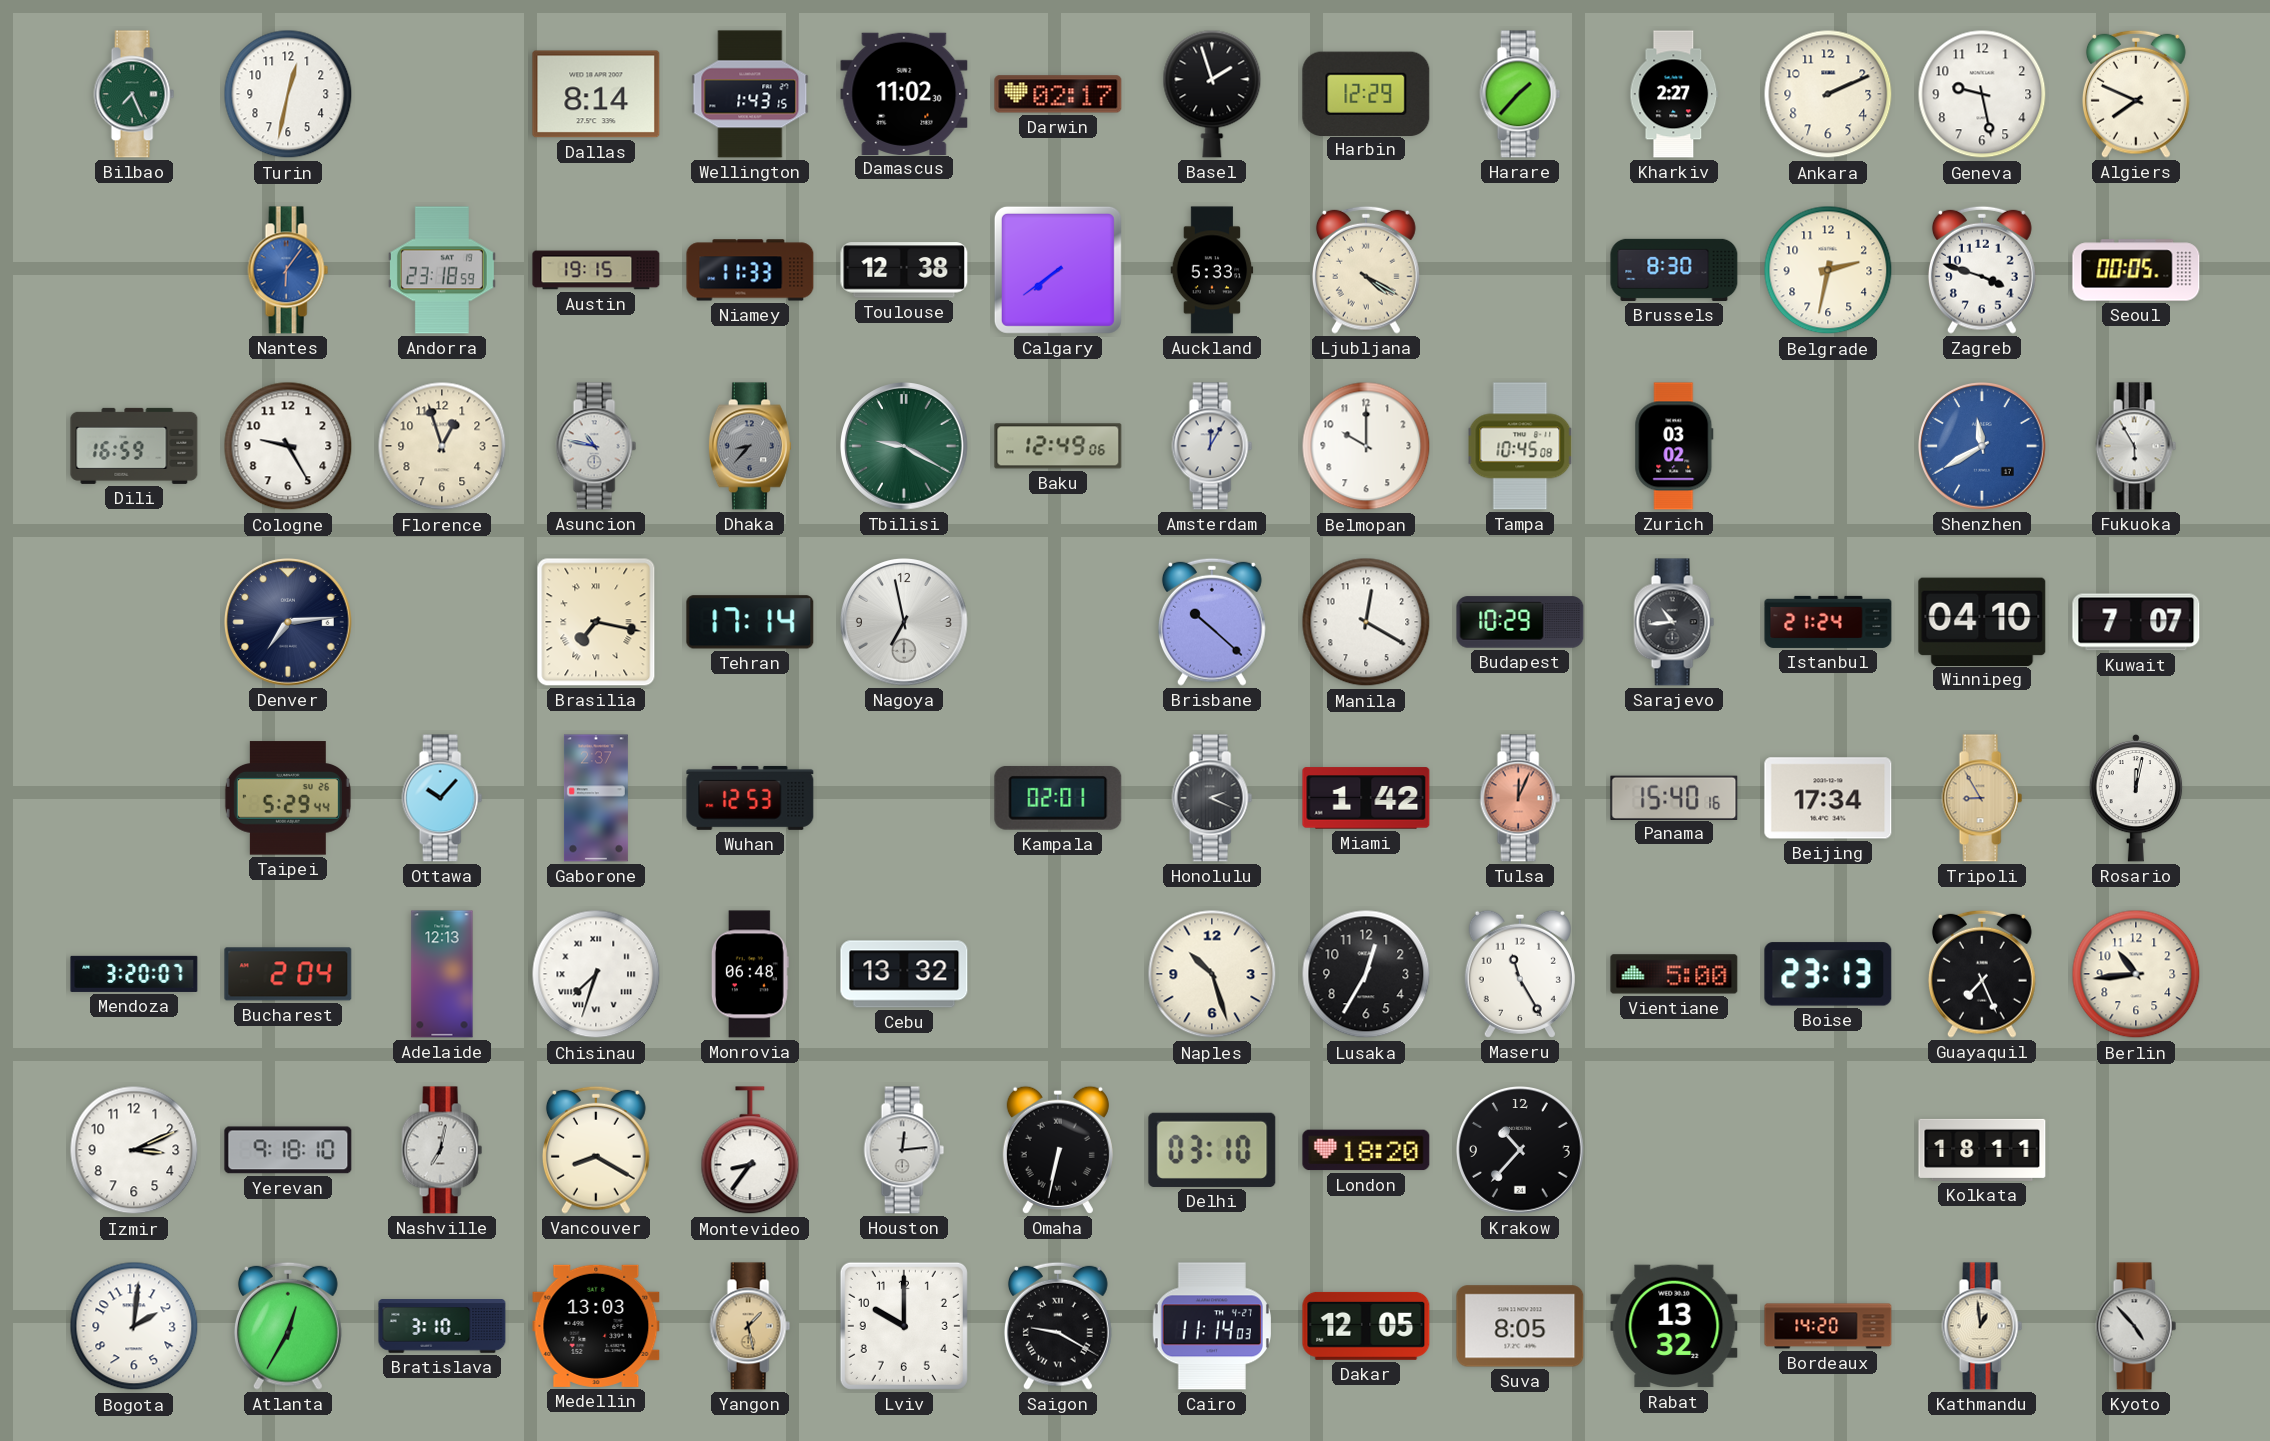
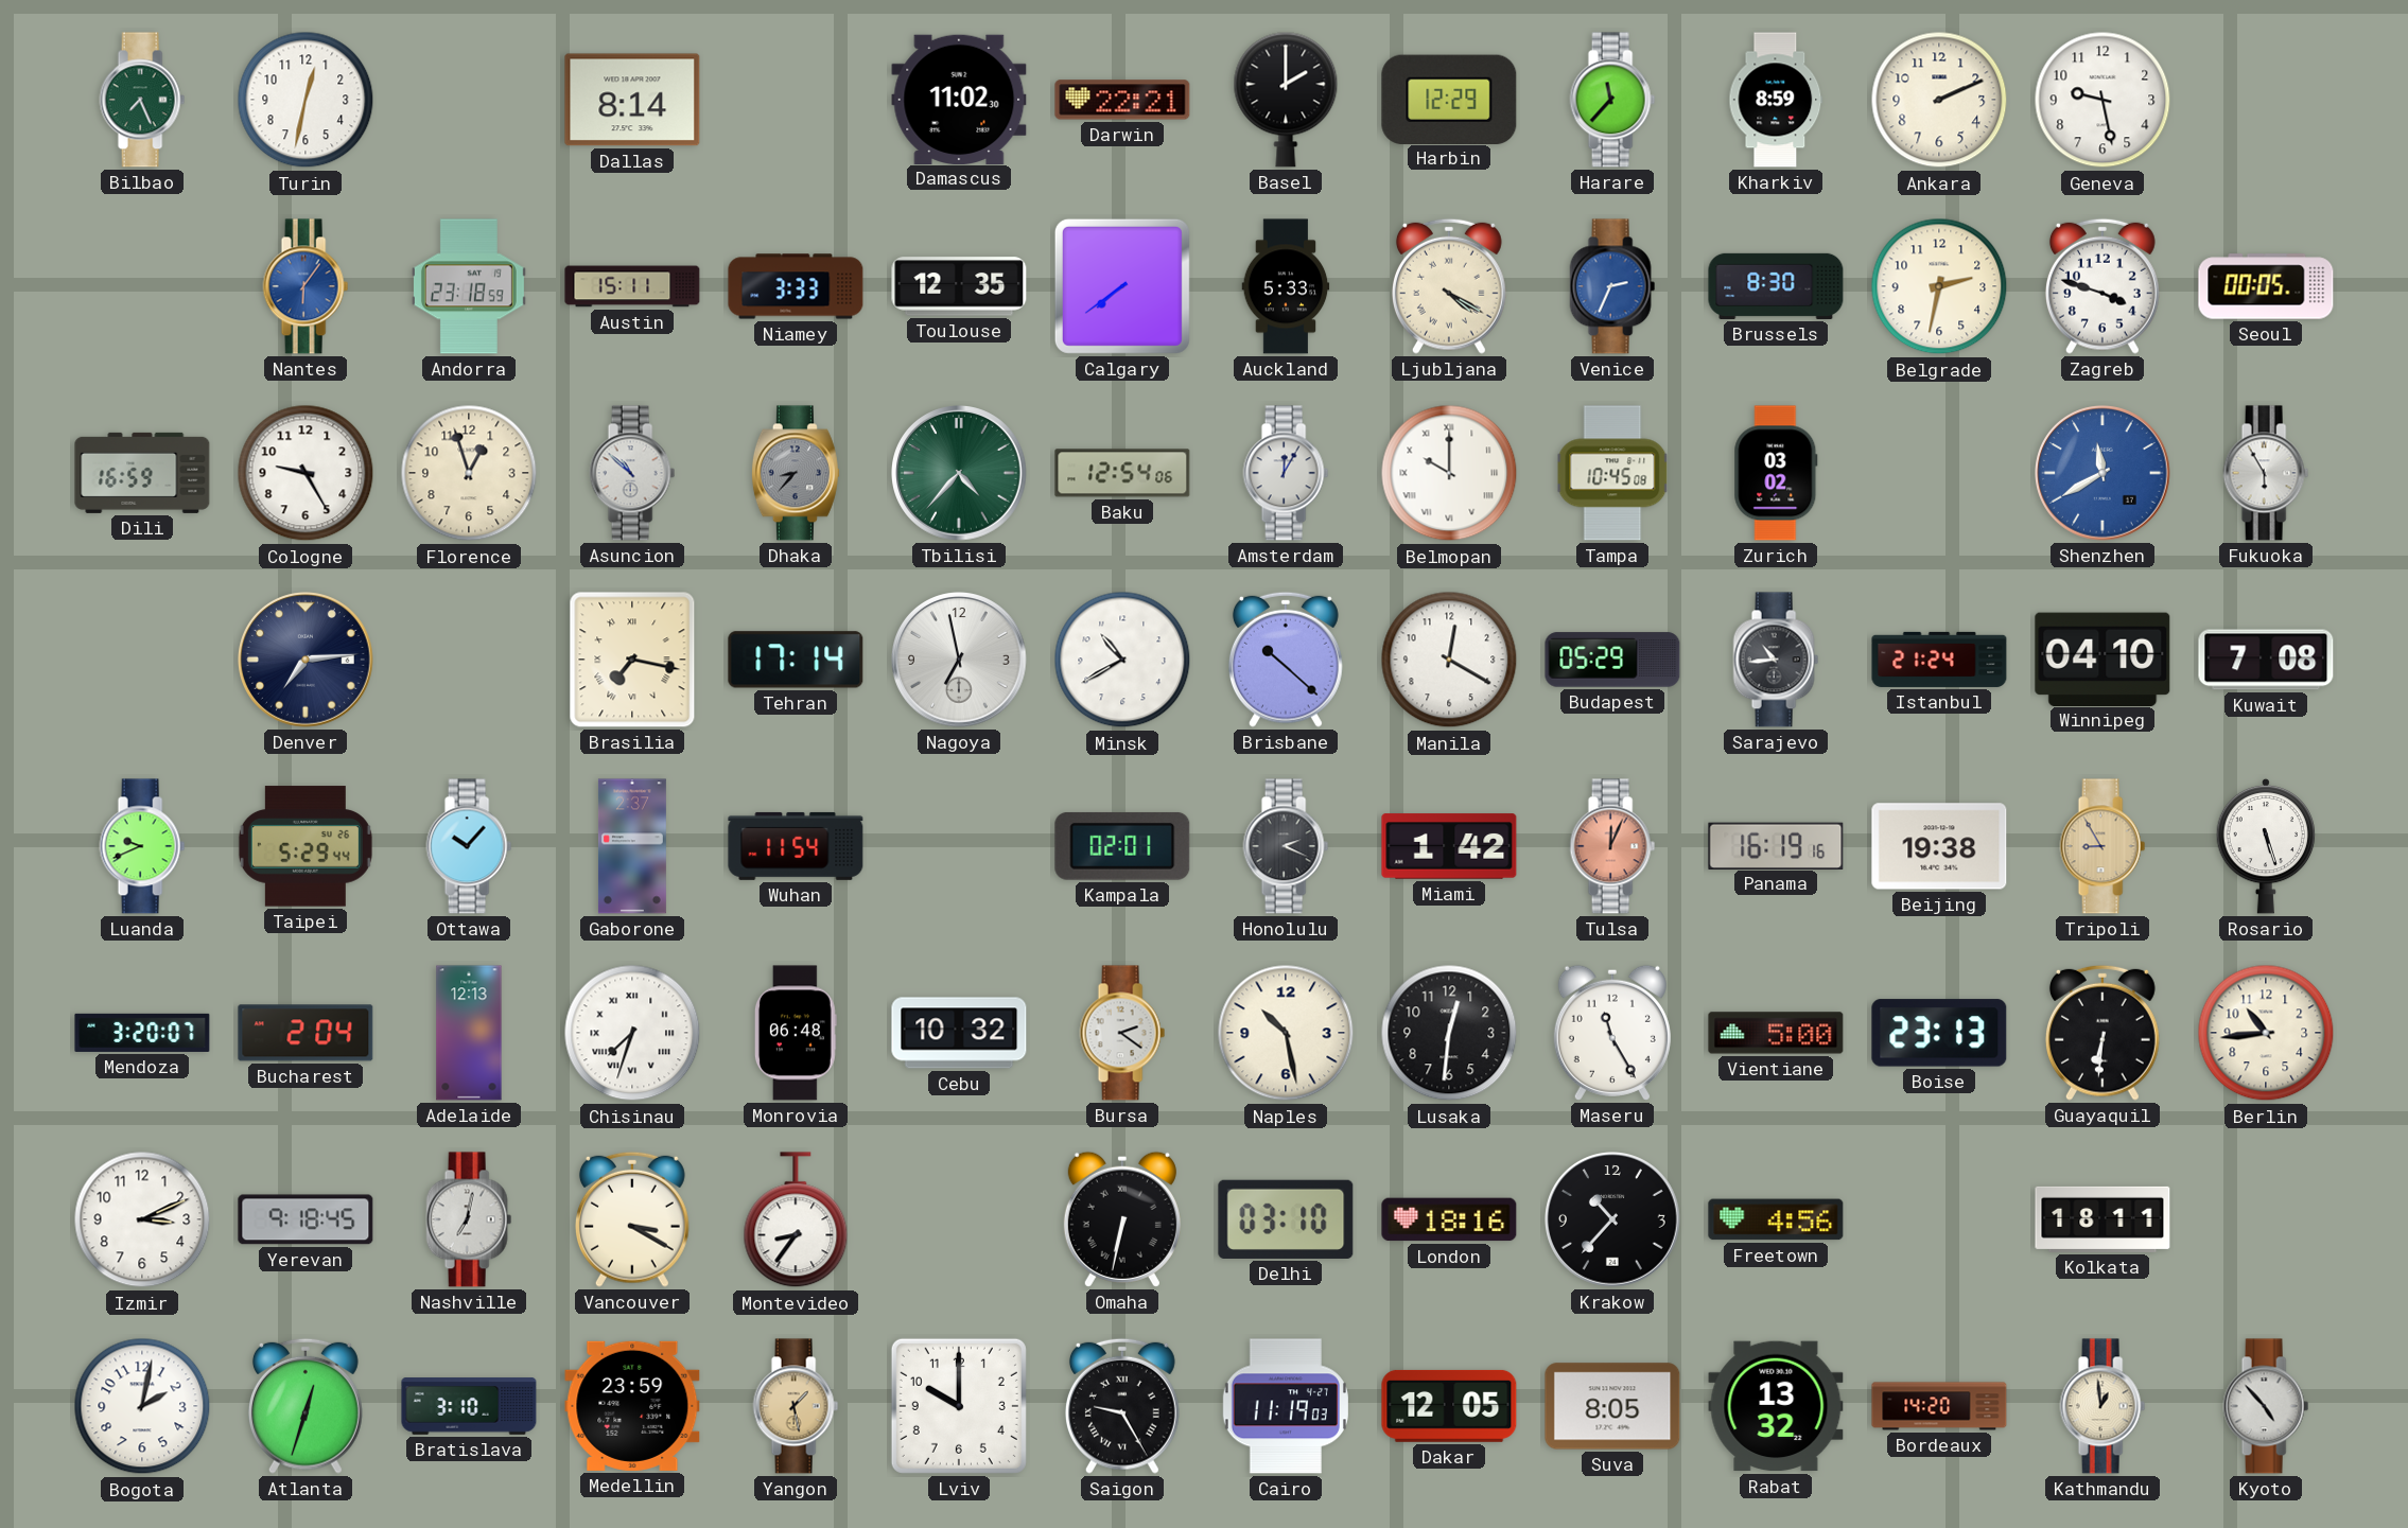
Wellington: 1:43 -> none (750, 94)
Darwin: 02:17 -> 22:21 (1122, 100)
Basel: 1:57 -> 2:00 (1286, 100)
Harare: 1:37 -> 11:37 (1612, 100)
Kharkiv: 2:27 -> 8:59 (1776, 100)
Algiers: 7:49 -> none (2136, 94)
Austin: 19:15 -> 15:11 (632, 286)
Niamey: 11:33 -> 3:33 (796, 286)
Toulouse: 12:38 -> 12:35 (959, 286)
Venice: none -> 2:34 (1612, 286)
Asuncion: 10:47 -> 10:52 (632, 473)
Tbilisi: 9:20 -> 4:37 (959, 473)
Baku: 12:49 -> 12:54 (1122, 473)
Belmopan numerals: Arabic -> Roman (1449, 473)
Minsk: none -> 10:40 (1122, 660)
Budapest: 10:29 -> 05:29 (1612, 660)
Kuwait: 7:07 -> 7:08 (2266, 660)
Luanda: none -> 9:41 (142, 846)
Wuhan: 12:53 -> 11:54 (796, 846)
Panama: 15:40 -> 16:19 (1776, 845)
Beijing: 17:34 -> 19:38 (1939, 846)
Rosario: 12:02 -> 5:27 (2266, 846)
Cebu: 13:32 -> 10:32 (959, 1033)
Bursa: none -> 2:21 (1122, 1033)
Naples: 10:27 -> 10:28 (1286, 1033)
Lusaka: 12:35 -> 12:31 (1449, 1033)
Guayaquil: 7:26 -> 6:31 (2102, 1033)
Yerevan: 9:18:10 -> 9:18:45 (306, 1219)
Vancouver: 8:20 -> 3:20 (632, 1219)
Houston: 12:14 -> none (904, 1150)
London: 18:20 -> 18:16 (1449, 1219)
Freetown: none -> 4:56 (1776, 1219)
Bogota: 2:01 -> 2:02 (142, 1406)
Atlanta: 12:35 -> 12:33 (306, 1406)
Medellin: 13:03 -> 23:59 (632, 1406)
Saigon: 9:20 -> 9:25 (1122, 1406)
Cairo: 11:14 -> 11:19 (1286, 1406)
